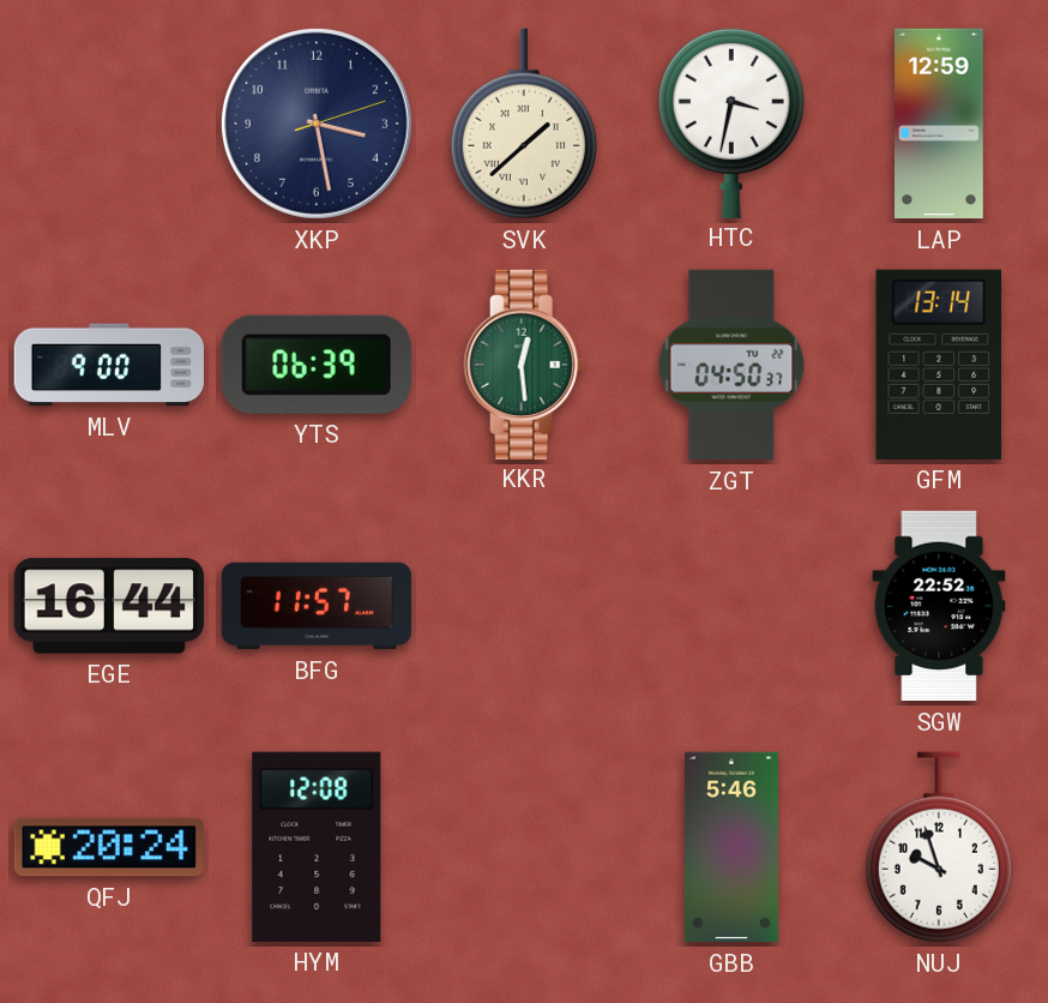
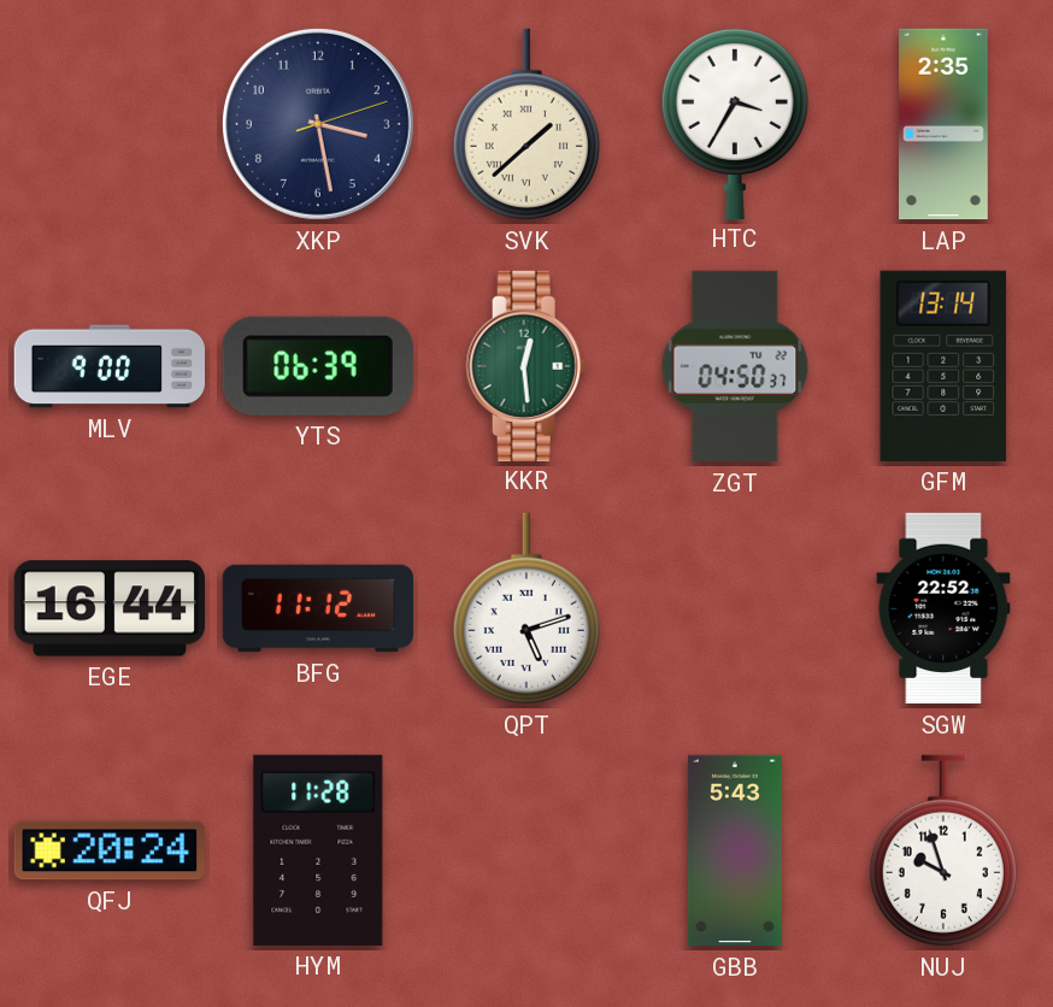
HTC: 3:32 -> 3:35 (735, 123)
LAP: 12:59 -> 2:35 (945, 124)
BFG: 11:57 -> 11:12 (318, 608)
QPT: none -> 5:12 (526, 608)
HYM: 12:08 -> 11:28 (318, 850)
GBB: 5:46 -> 5:43 (735, 850)
